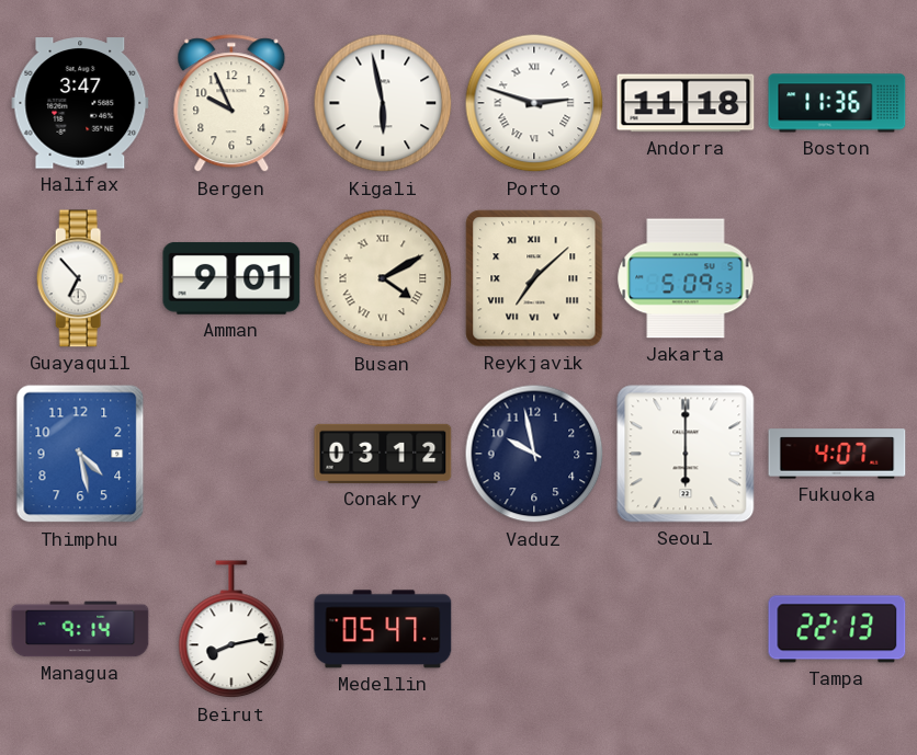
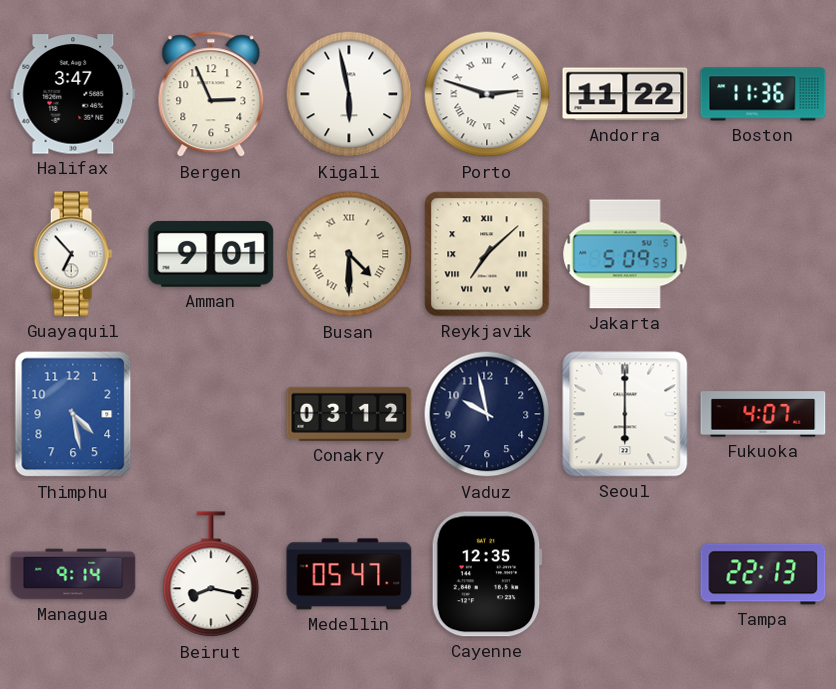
Bergen: 9:56 -> 2:56 (211, 95)
Andorra: 11:18 -> 11:22 (625, 94)
Busan: 4:10 -> 4:30 (349, 254)
Beirut: 8:13 -> 8:17 (211, 575)
Cayenne: none -> 12:35 (487, 574)
